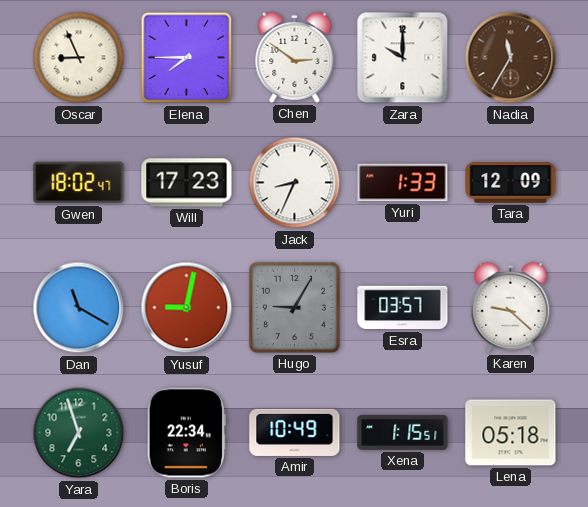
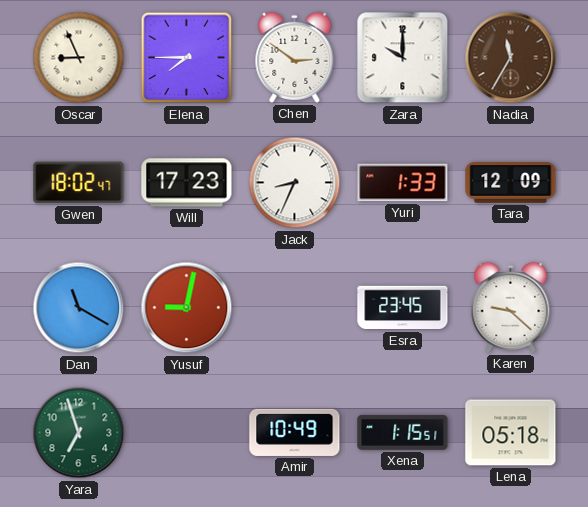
Hugo: 9:05 -> none (294, 307)
Esra: 03:57 -> 23:45 (403, 308)
Boris: 22:34 -> none (186, 433)
